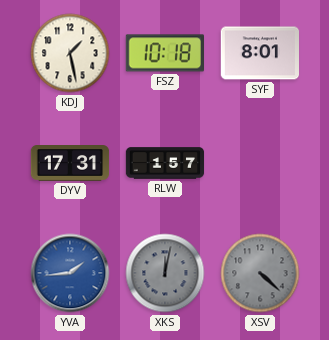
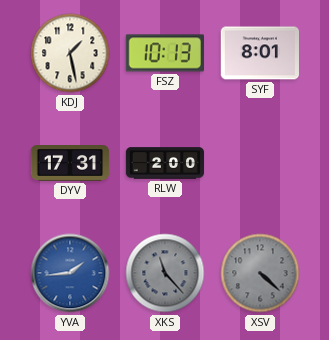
FSZ: 10:18 -> 10:13 (164, 53)
RLW: 1:57 -> 2:00 (165, 163)
XKS: 12:02 -> 11:23 (165, 273)
